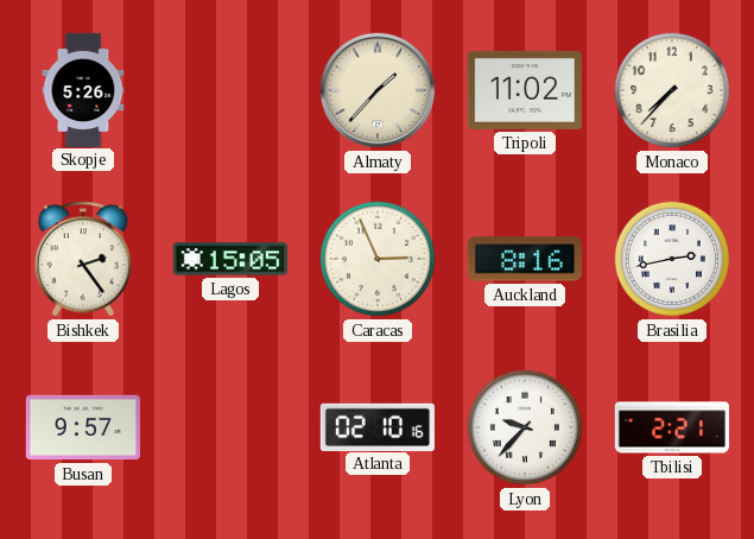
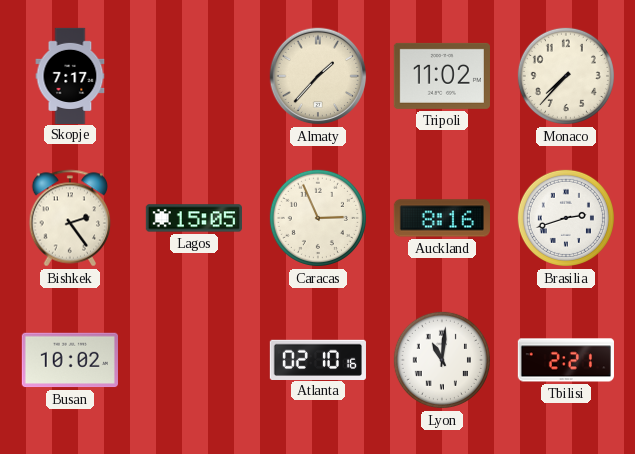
Skopje: 5:26 -> 7:17 (70, 75)
Brasilia: 2:43 -> 2:42 (566, 218)
Busan: 9:57 -> 10:02 (70, 360)
Lyon: 9:37 -> 11:01 (442, 360)
